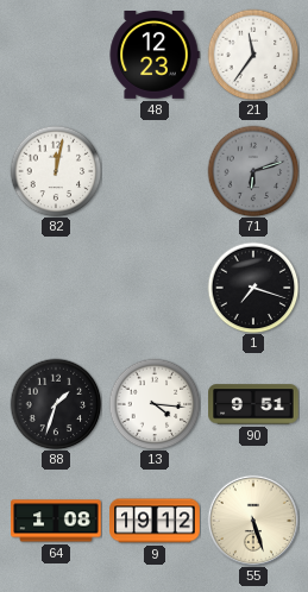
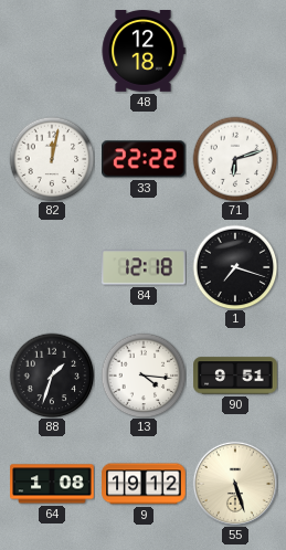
48: 12:23 -> 12:18 (144, 51)
21: 11:36 -> none (253, 55)
33: none -> 22:22 (144, 159)
71 dial: grey -> white (235, 159)
84: none -> 12:18 (144, 267)
